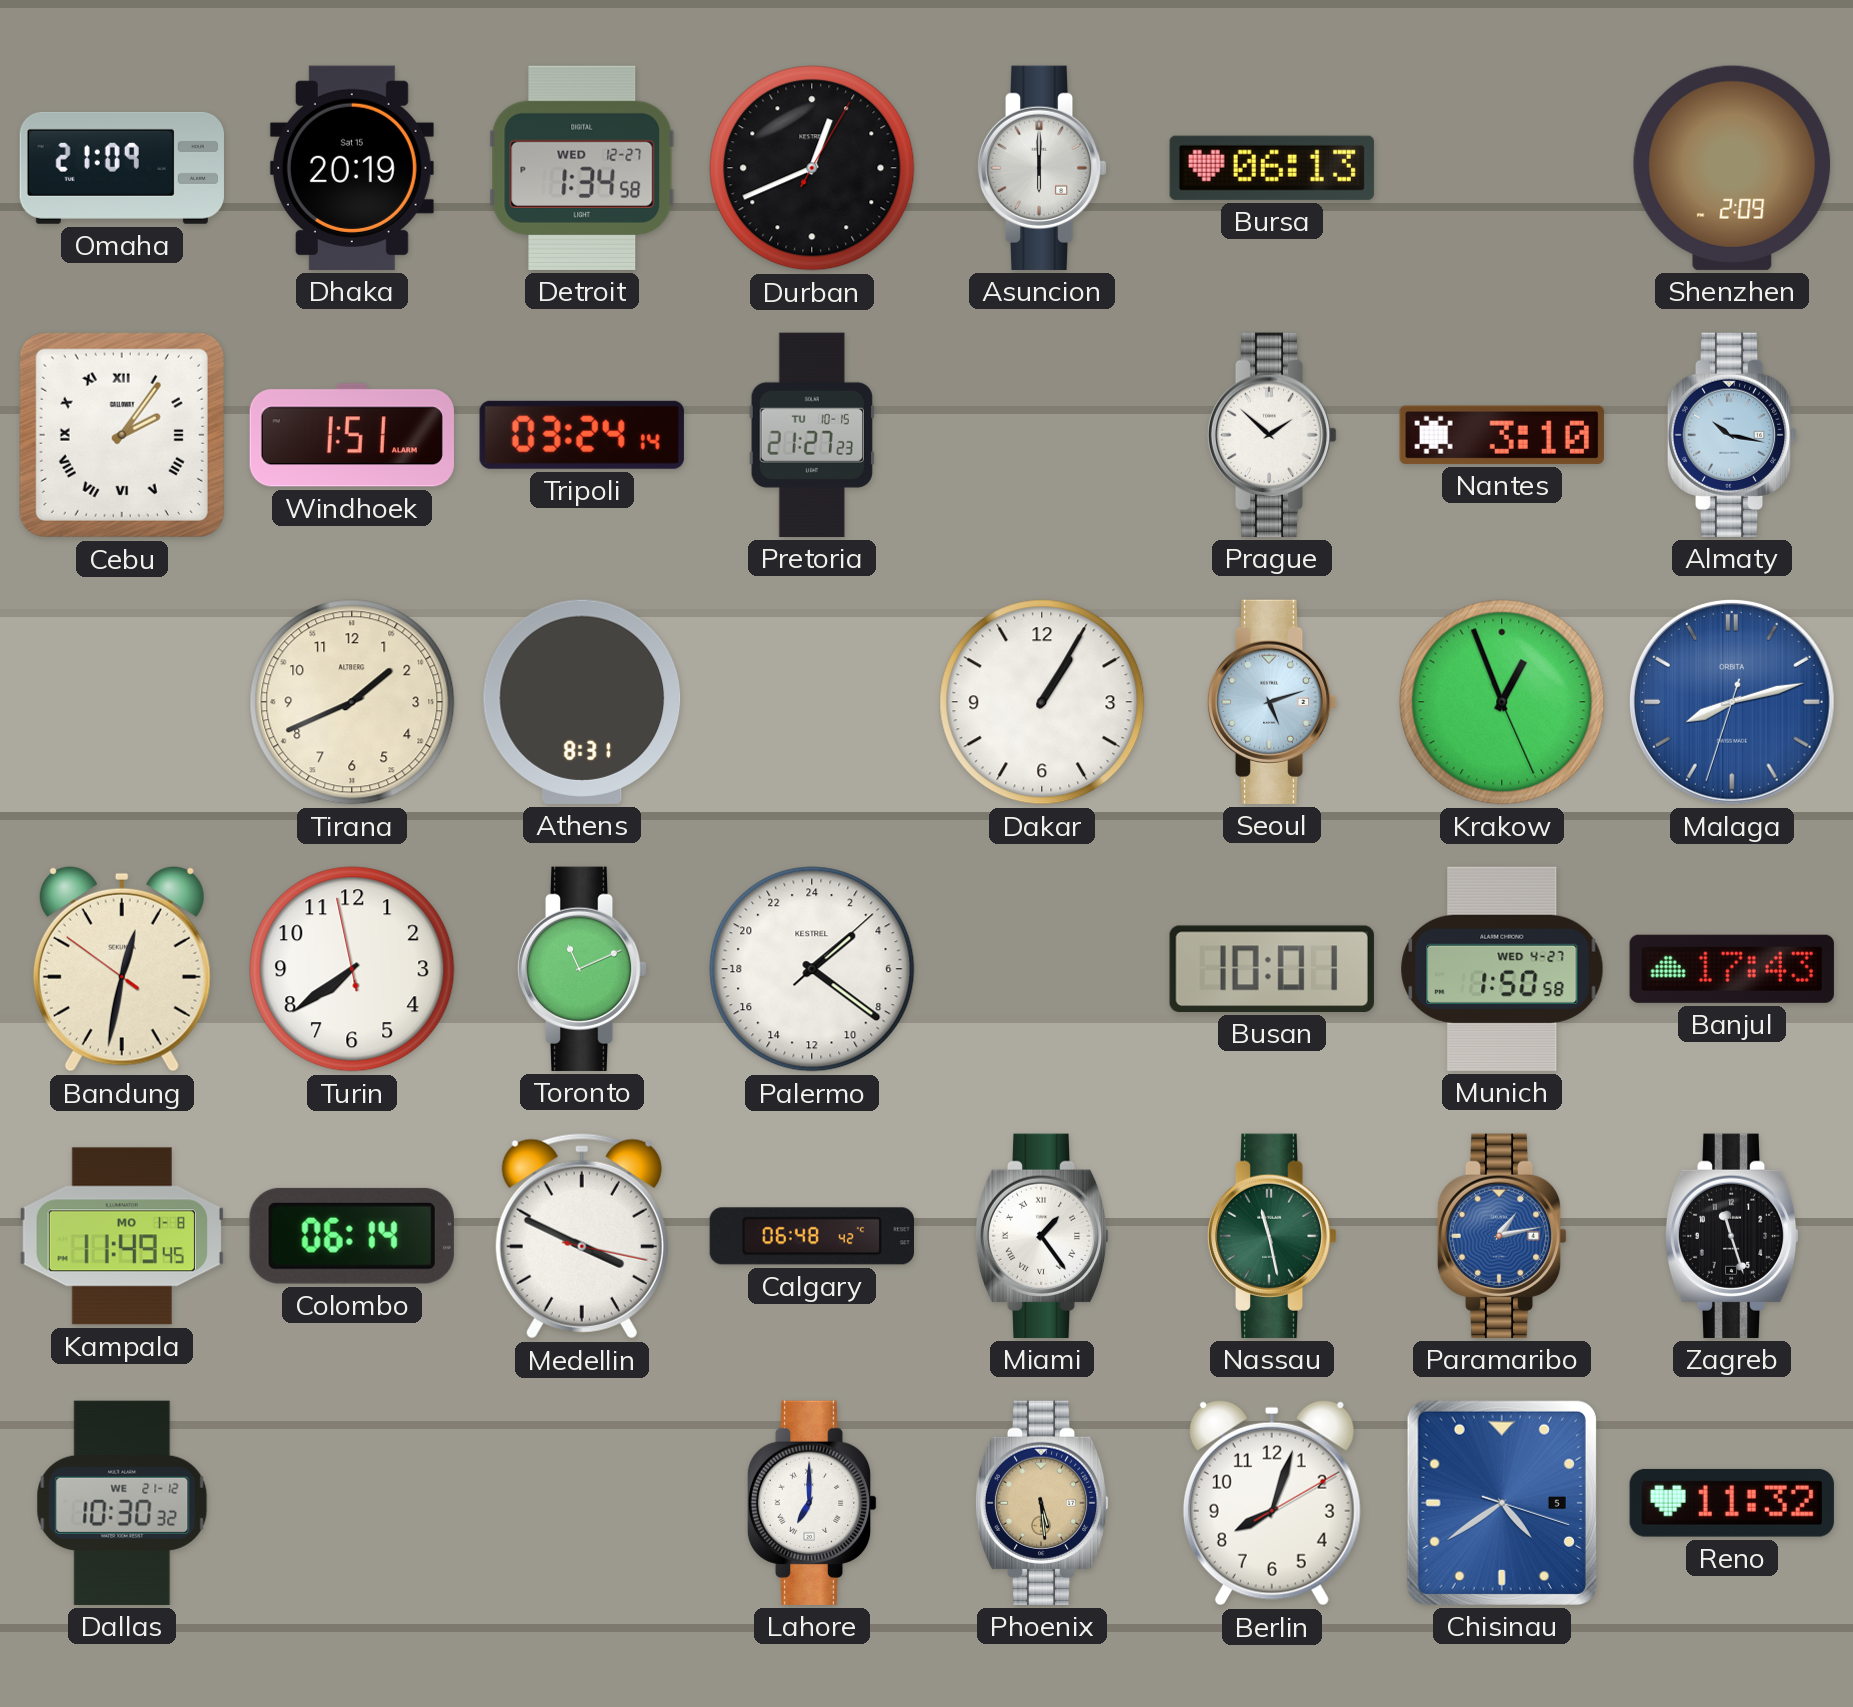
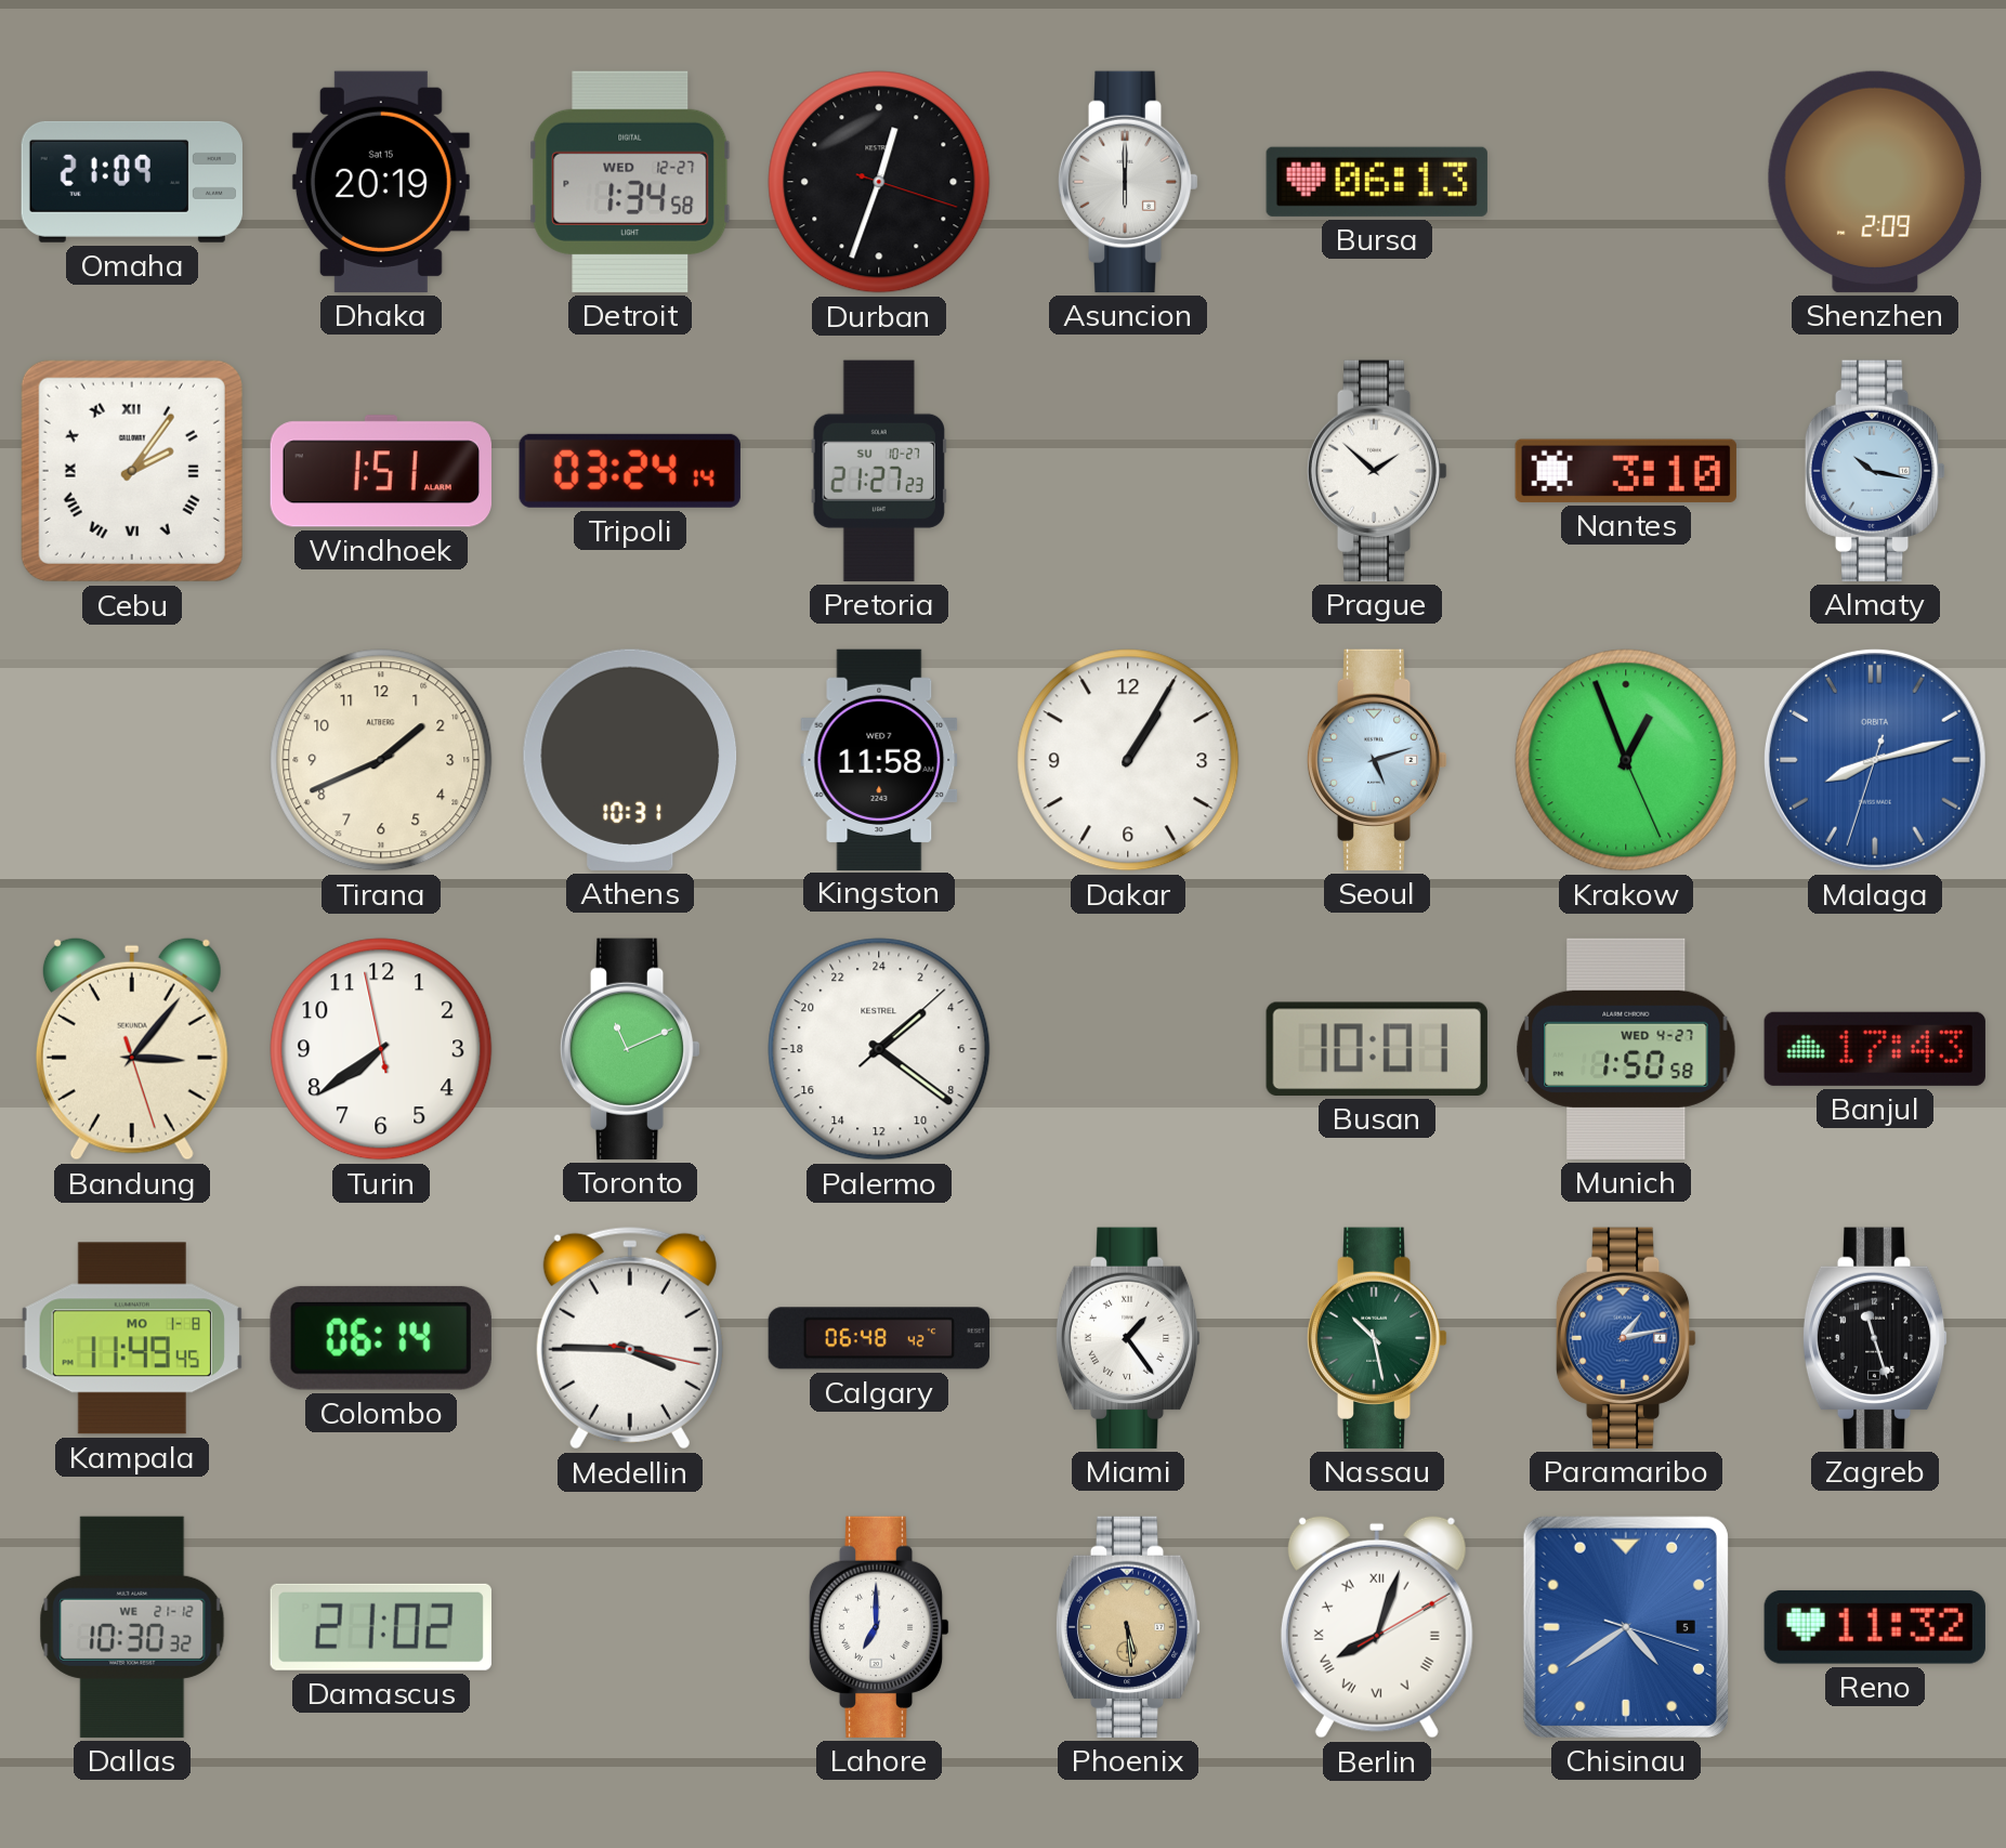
Durban: 12:41 -> 12:33 (879, 182)
Pretoria date: TU 10-15 -> SU 10-27 (879, 471)
Athens: 8:31 -> 10:31 (630, 760)
Kingston: none -> 11:58 (879, 759)
Bandung: 12:31 -> 3:06 (132, 1049)
Medellin: 3:49 -> 3:45 (630, 1338)
Nassau: 11:28 -> 10:28 (1377, 1338)
Damascus: none -> 21:02 (381, 1627)
Berlin numerals: Arabic -> Roman (1377, 1627)
